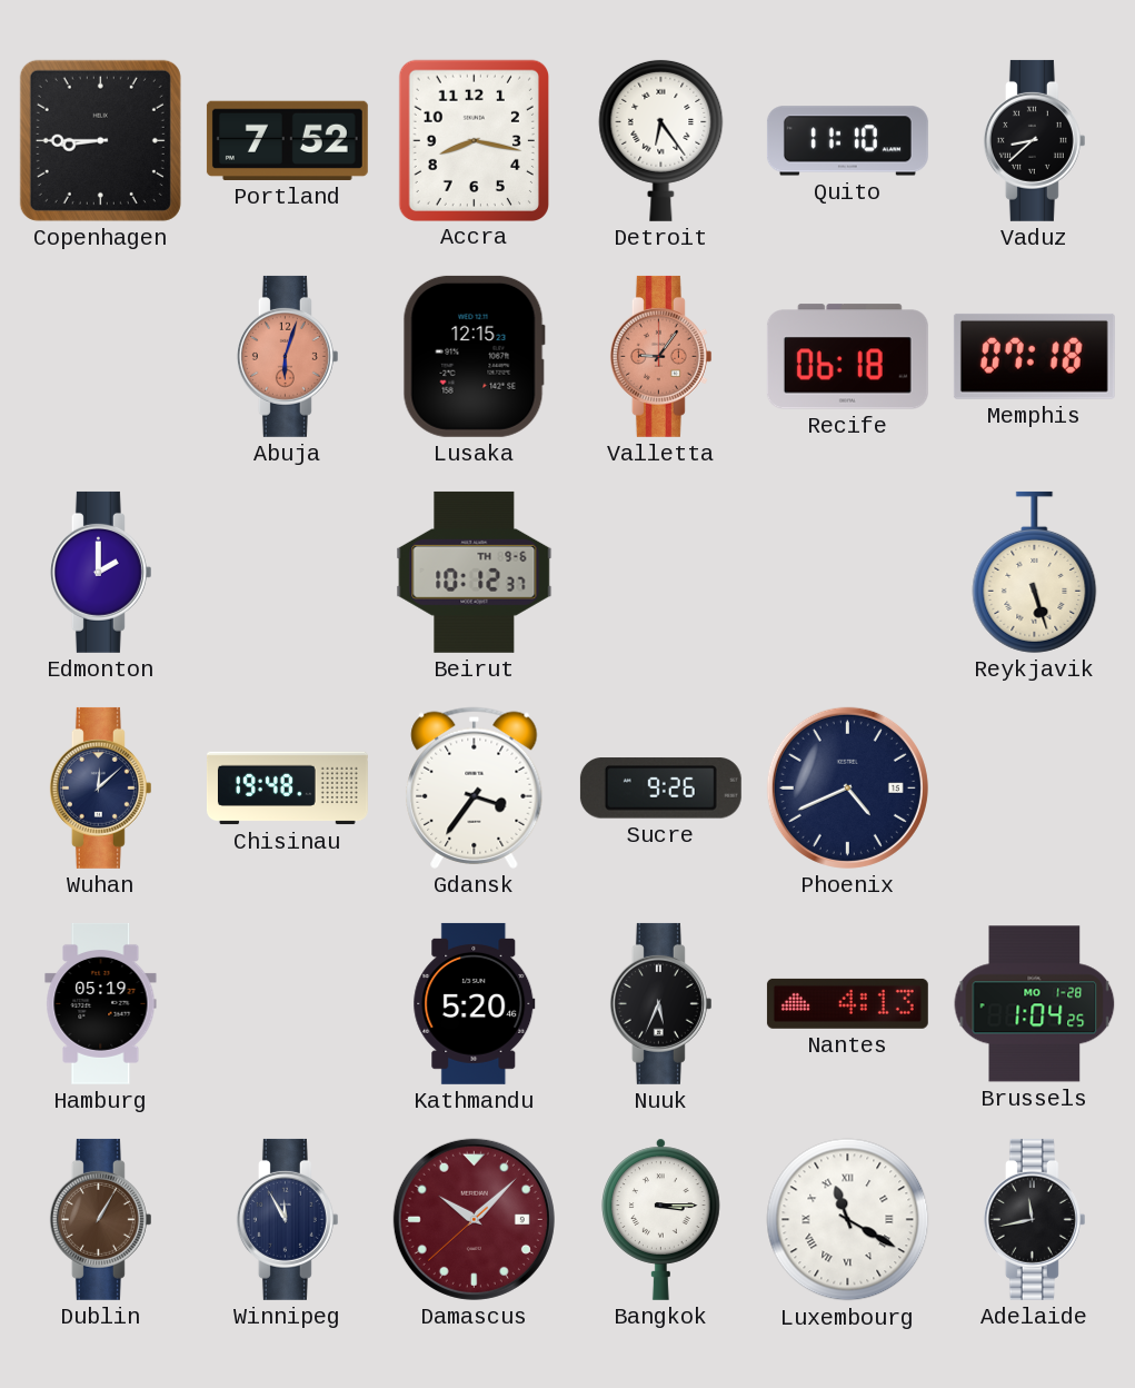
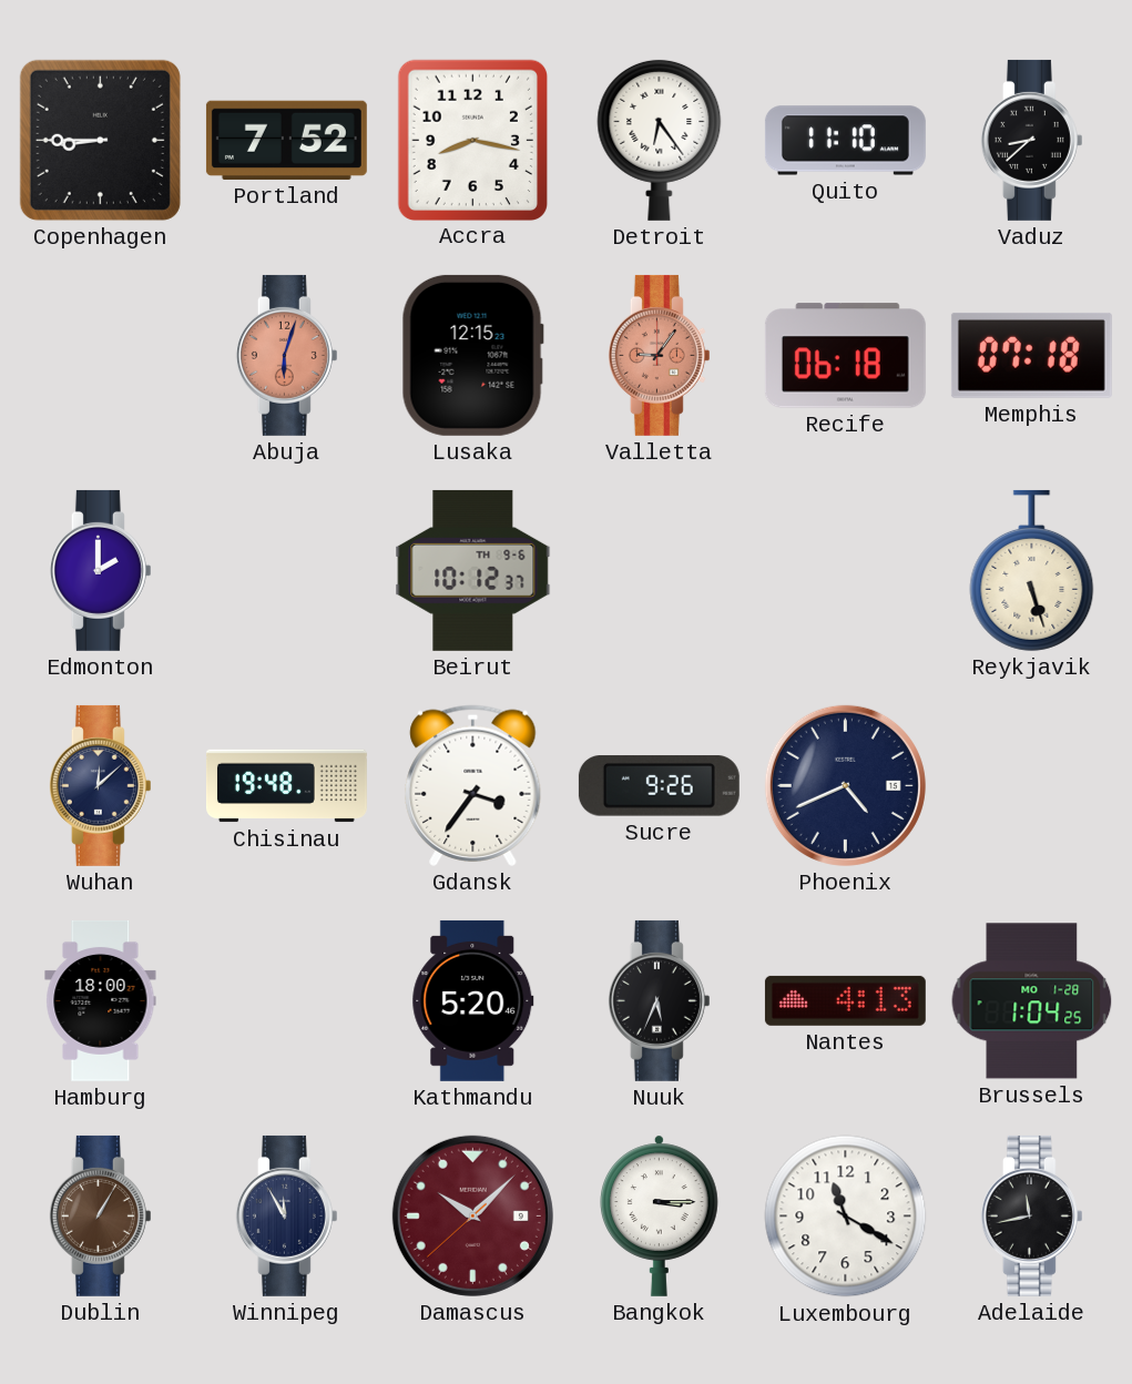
Hamburg: 05:19 -> 18:00 (101, 1000)
Luxembourg numerals: Roman -> Arabic (846, 1217)
